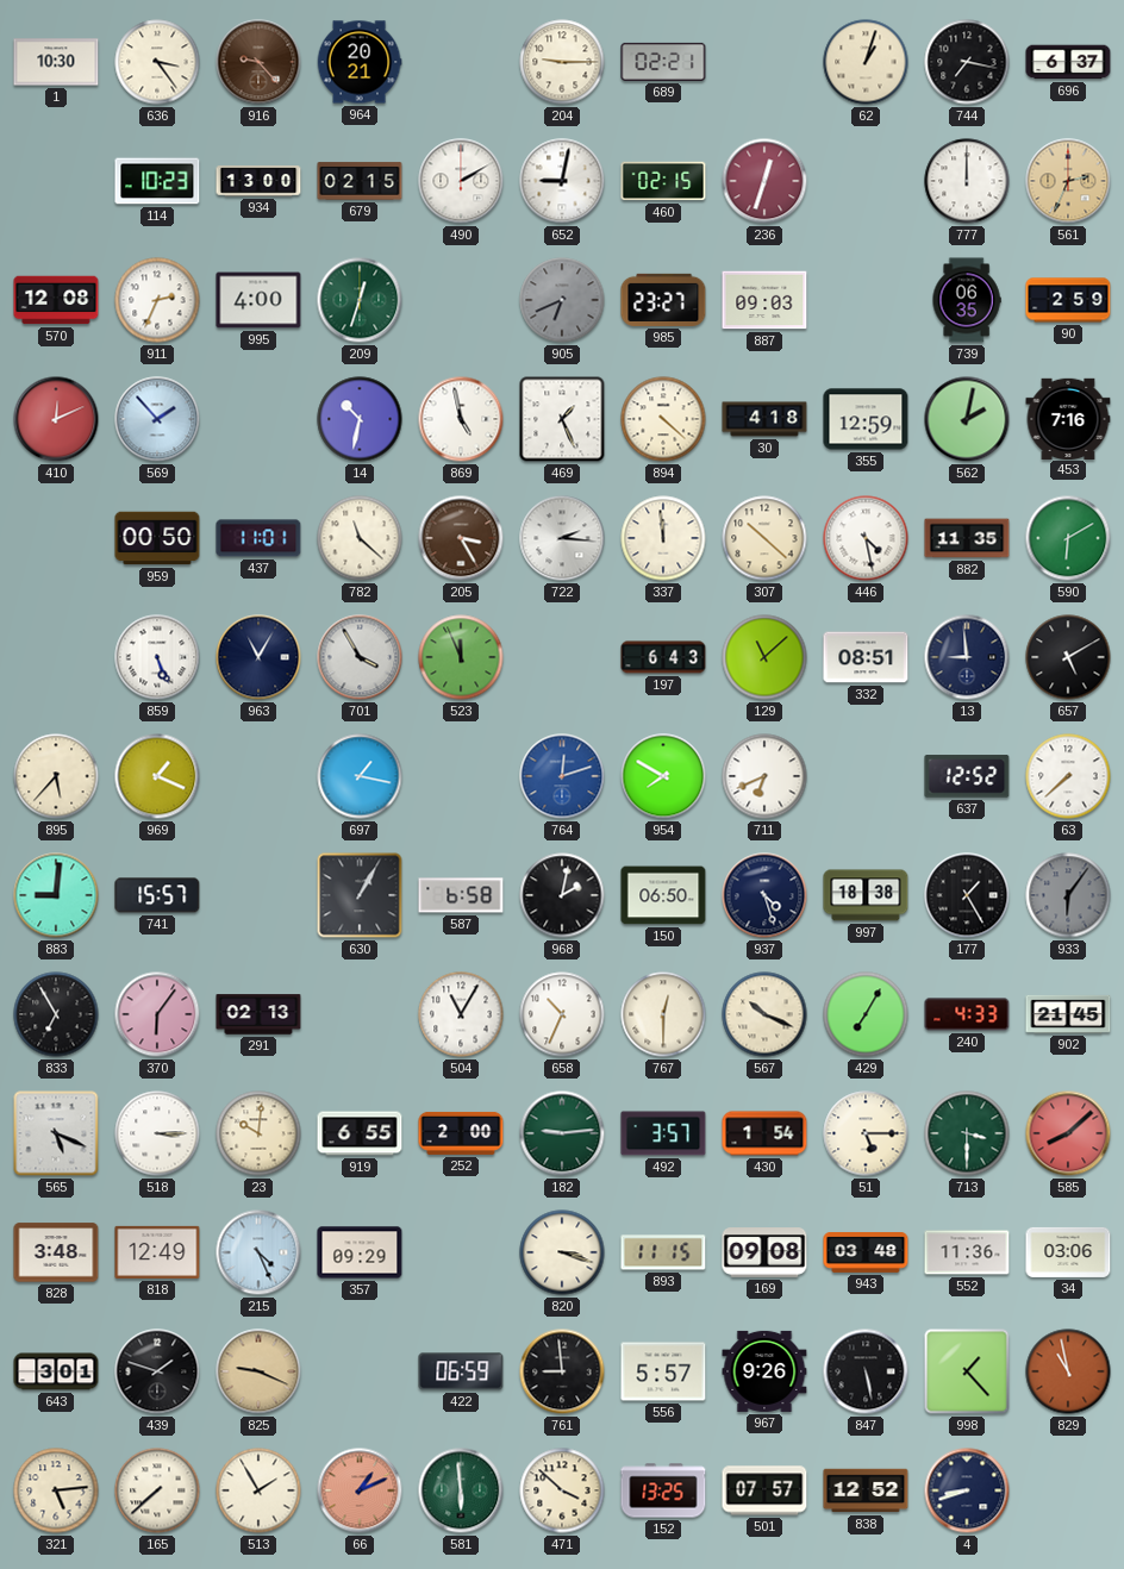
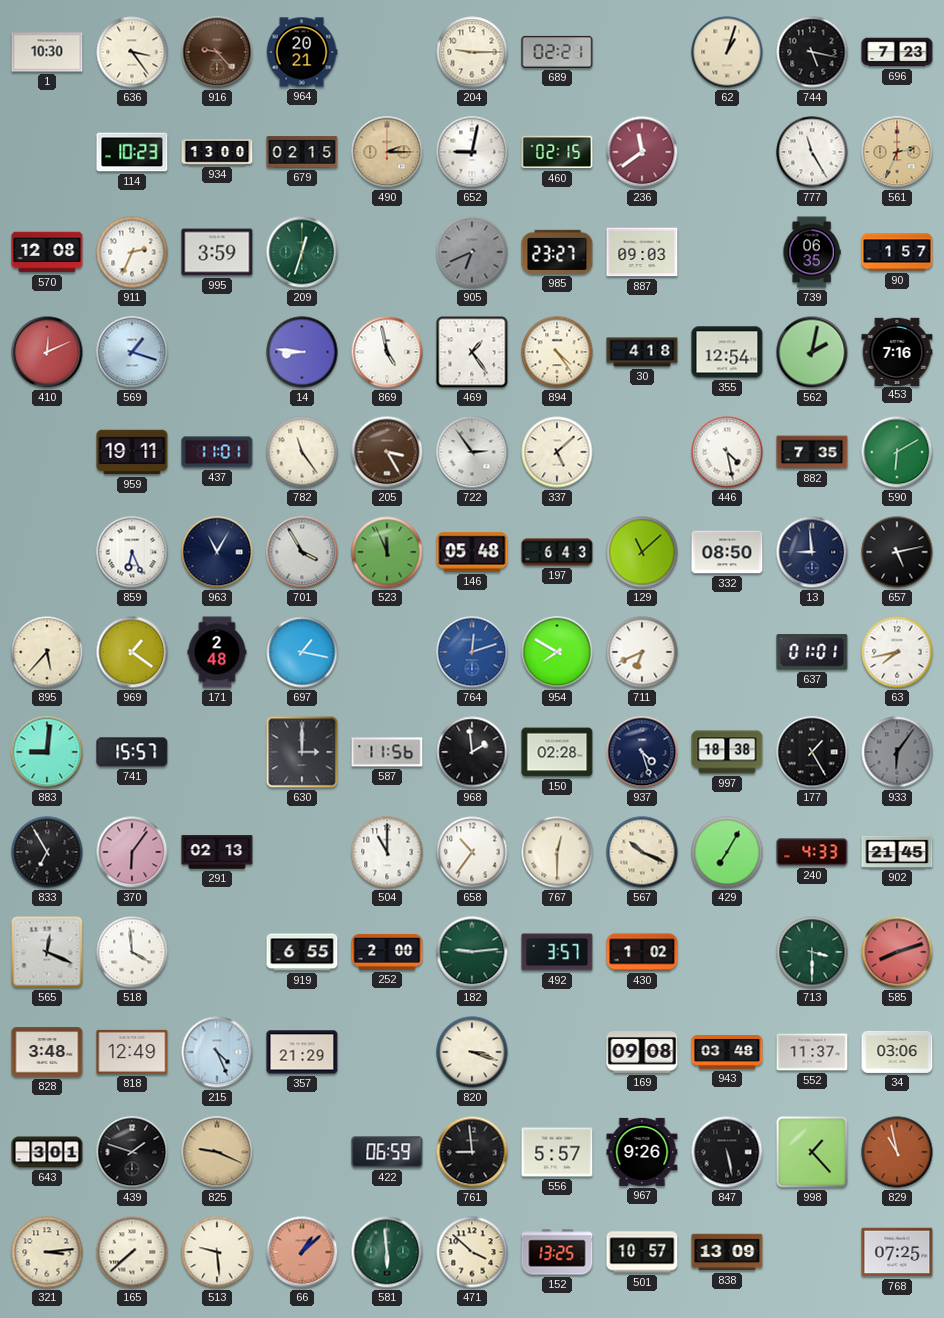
744: 7:17 -> 5:17 (812, 52)
696: 6:37 -> 7:23 (897, 52)
490: 2:10 -> 2:15 (387, 152)
490 dial: white -> champagne (387, 152)
236: 12:33 -> 11:39 (642, 152)
777: 12:00 -> 11:25 (812, 152)
995: 4:00 -> 3:59 (217, 252)
90: 2:59 -> 1:57 (897, 252)
569: 1:53 -> 1:18 (132, 352)
14: 10:32 -> 8:46 (302, 352)
469: 1:26 -> 1:24 (472, 352)
894: 4:22 -> 4:24 (557, 352)
355: 12:59 -> 12:54 (727, 352)
959: 00:50 -> 19:11 (132, 452)
782: 11:22 -> 11:24 (302, 452)
722: 2:16 -> 2:54 (472, 452)
337: 11:59 -> 5:08 (557, 452)
307: 10:22 -> none (764, 538)
882: 11:35 -> 7:35 (812, 452)
859: 5:26 -> 6:26 (132, 552)
146: none -> 05:48 (472, 552)
332: 08:51 -> 08:50 (727, 552)
657: 5:10 -> 5:13 (897, 552)
969: 1:19 -> 1:21 (132, 652)
171: none -> 2:48 (217, 652)
637: 12:52 -> 01:01 (812, 652)
63: 7:38 -> 7:43 (897, 652)
630: 1:05 -> 3:00 (302, 752)
587: 6:58 -> 11:56 (387, 752)
968: 2:02 -> 1:59 (472, 752)
150: 06:50 -> 02:28 (557, 752)
504: 11:05 -> 11:00 (387, 852)
658: 10:34 -> 10:36 (472, 852)
565: 5:19 -> 12:19 (47, 952)
518: 3:15 -> 3:59 (132, 952)
23: 10:01 -> none (258, 1133)
430: 1:54 -> 1:02 (642, 952)
51: 5:15 -> none (866, 1133)
585: 8:08 -> 8:12 (897, 952)
357: 09:29 -> 21:29 (302, 1052)
893: 11:15 -> none (663, 1252)
552: 11:36 -> 11:37 (812, 1052)
321: 5:14 -> 3:14 (47, 1252)
513: 1:55 -> 9:29 (217, 1252)
66: 1:11 -> 1:08 (302, 1252)
501: 07:57 -> 10:57 (642, 1252)
838: 12:52 -> 13:09 (727, 1252)
4: 8:42 -> none (967, 1490)
768: none -> 07:25 (897, 1252)
